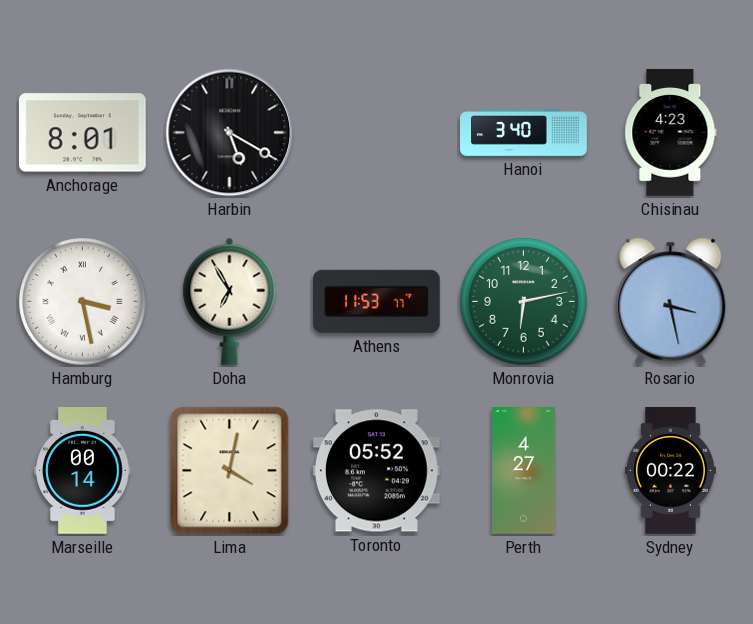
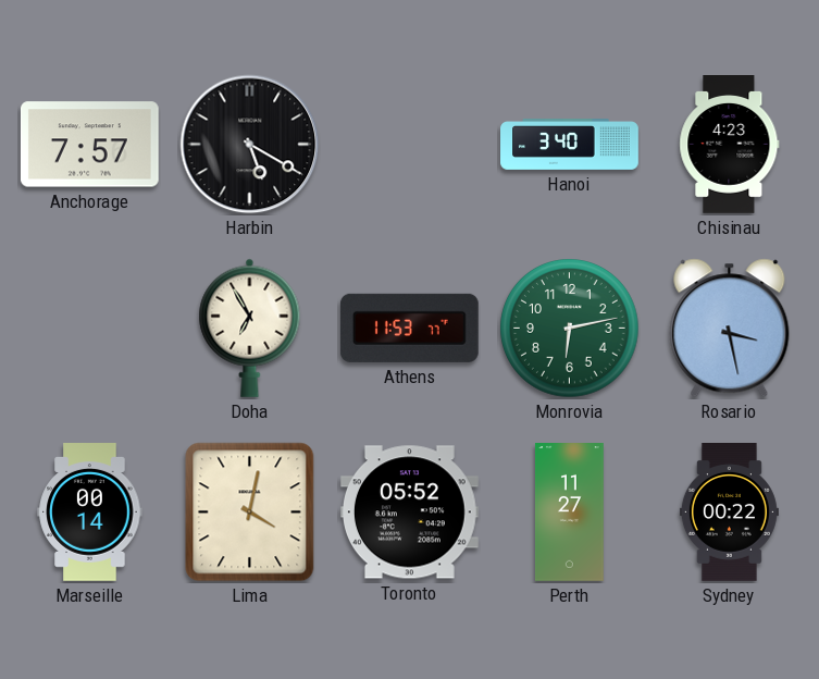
Anchorage: 8:01 -> 7:57 (89, 145)
Hamburg: 3:28 -> none (83, 302)
Perth: 4:27 -> 11:27 (569, 513)
